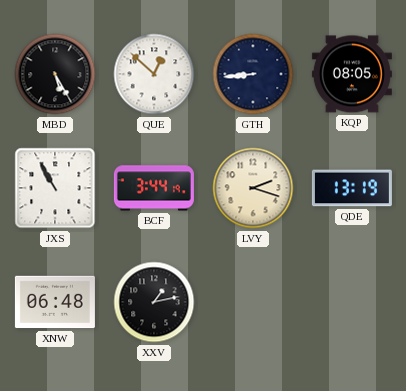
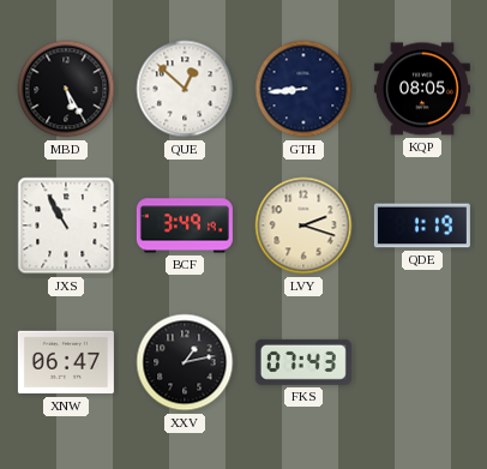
BCF: 3:44 -> 3:49 (185, 226)
QDE: 13:19 -> 1:19 (422, 226)
XNW: 06:48 -> 06:47 (66, 362)
FKS: none -> 07:43 (303, 362)
